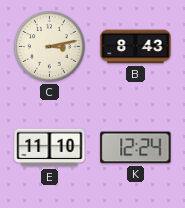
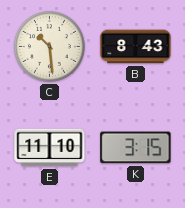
C: 3:13 -> 10:29 (50, 47)
K: 12:24 -> 3:15 (136, 148)
